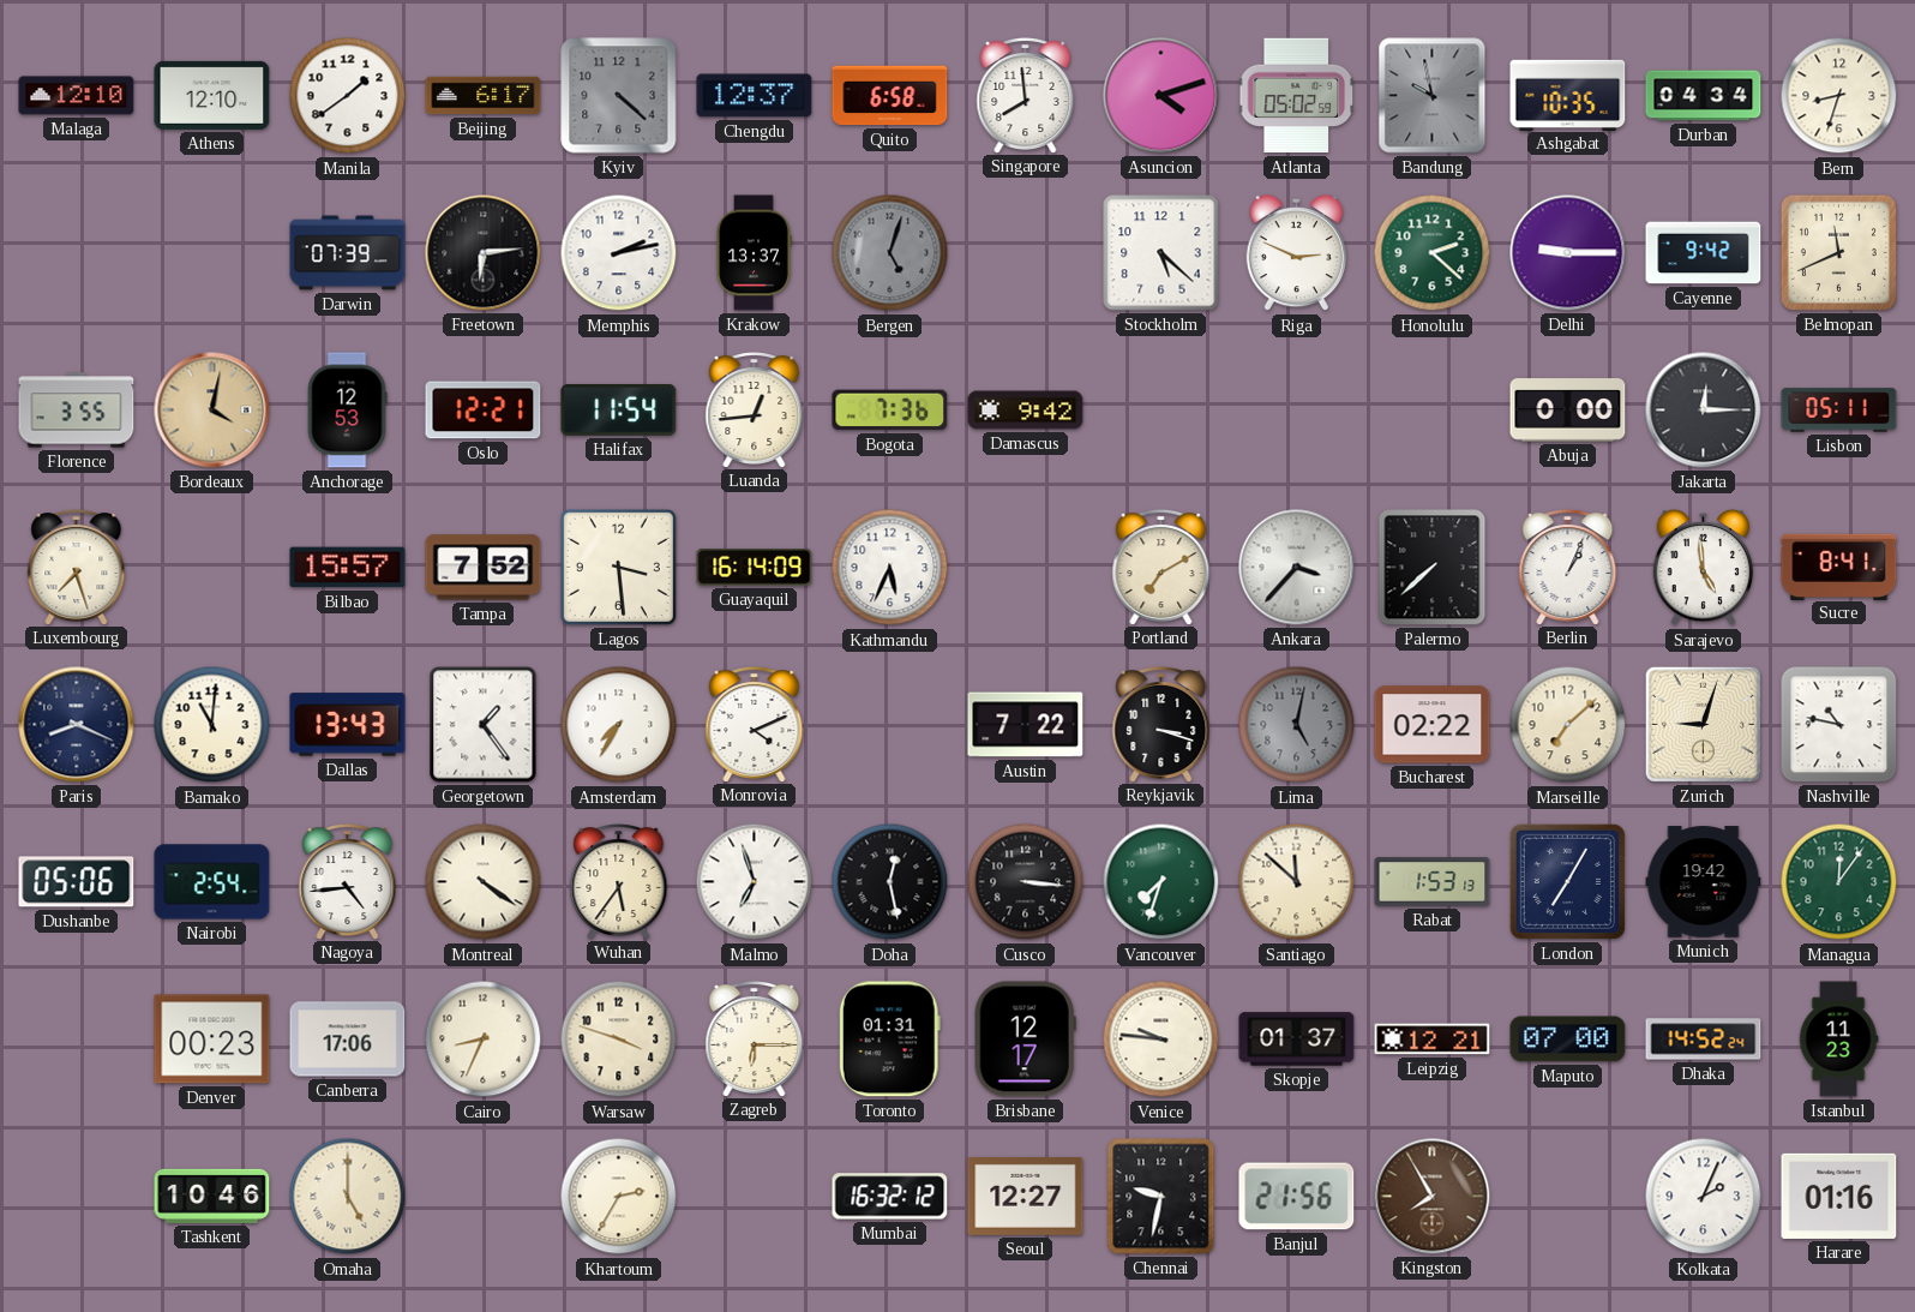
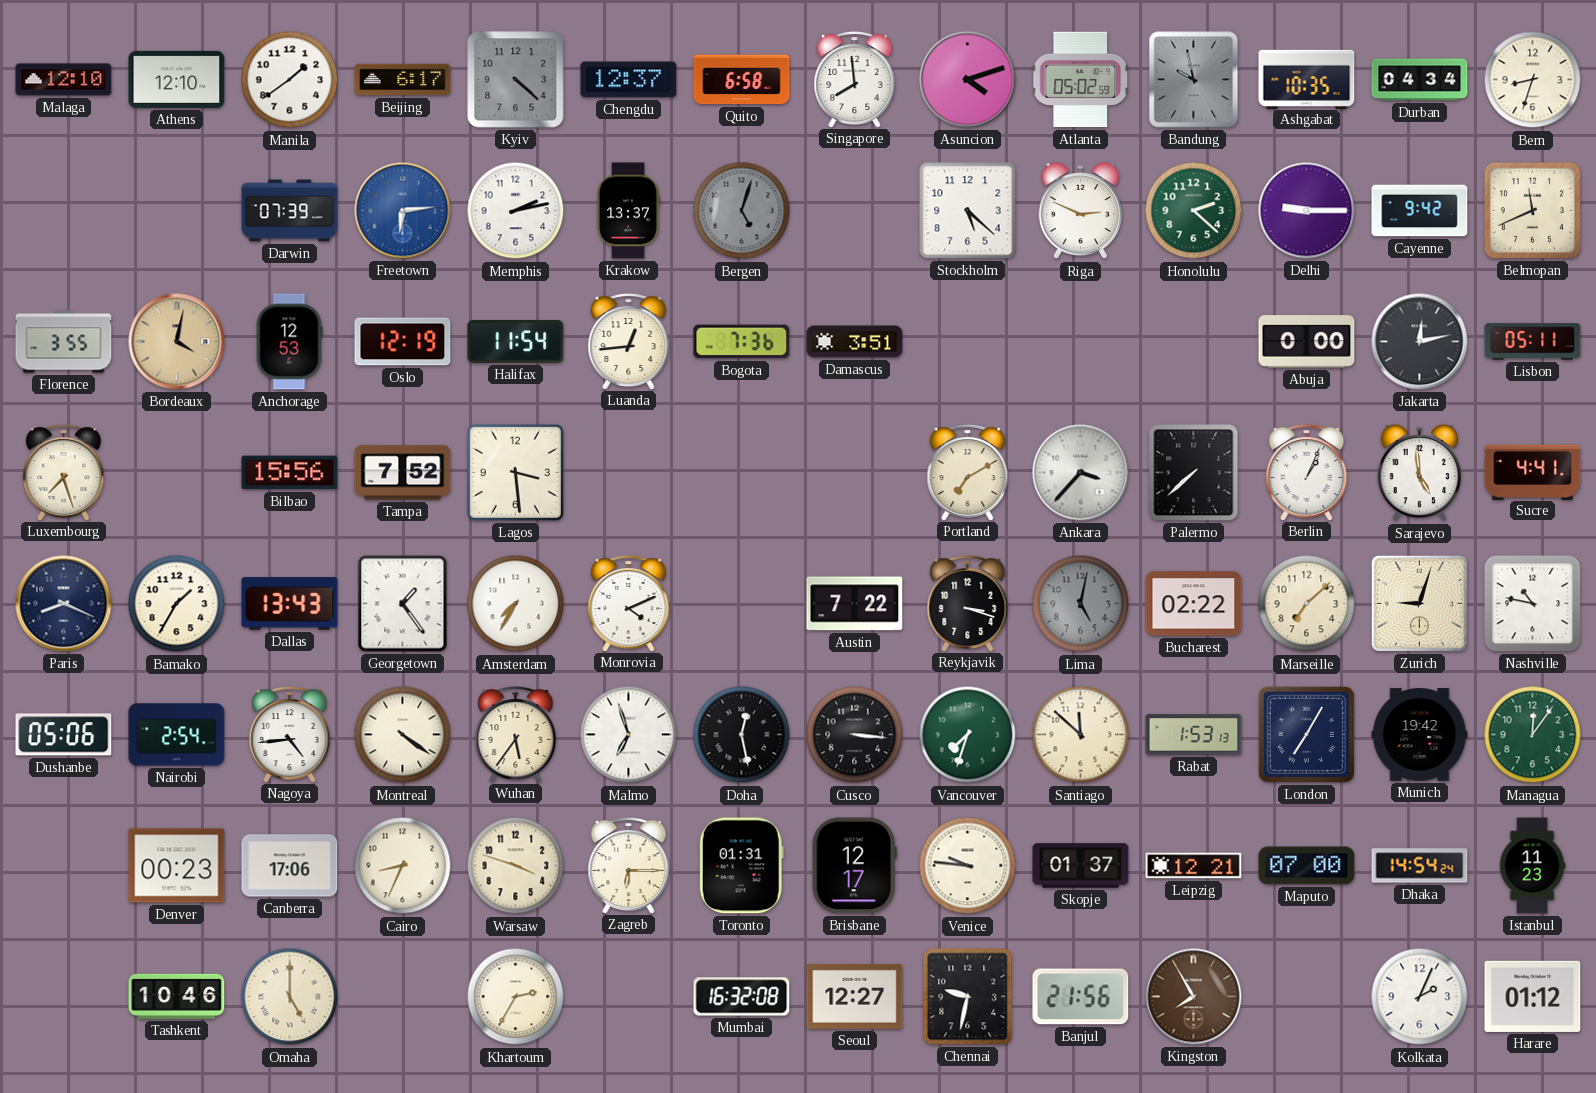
Freetown dial: black -> blue (403, 211)
Oslo: 12:21 -> 12:19 (403, 342)
Damascus: 9:42 -> 3:51 (855, 342)
Jakarta: 12:15 -> 12:13 (1420, 342)
Bilbao: 15:57 -> 15:56 (290, 473)
Guayaquil: 16:14 -> none (755, 568)
Kathmandu: 5:34 -> none (890, 568)
Sucre: 8:41 -> 4:41 (1533, 472)
Bamako: 11:01 -> 1:35 (177, 604)
Dhaka: 14:52 -> 14:54 (1420, 866)
Mumbai: 16:32:12 -> 16:32:08 (742, 997)
Harare: 01:16 -> 01:12 (1533, 996)
